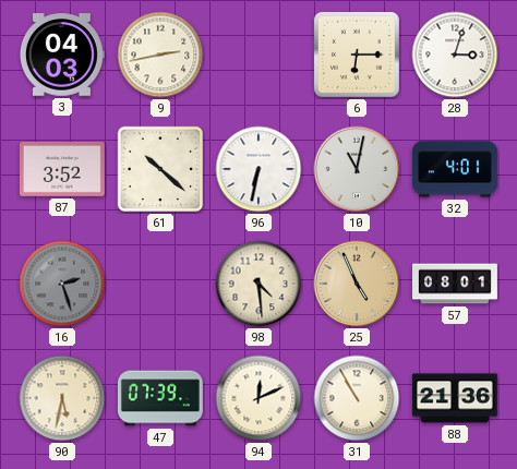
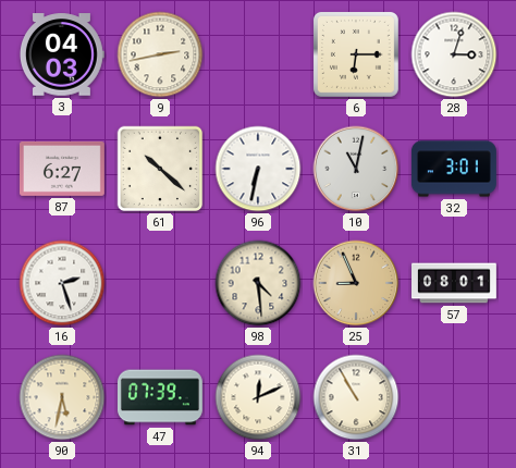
87: 3:52 -> 6:27 (62, 169)
32: 4:01 -> 3:01 (454, 169)
16 dial: grey -> white (62, 283)
25: 4:56 -> 8:56 (356, 283)
88: 21:36 -> none (455, 398)
